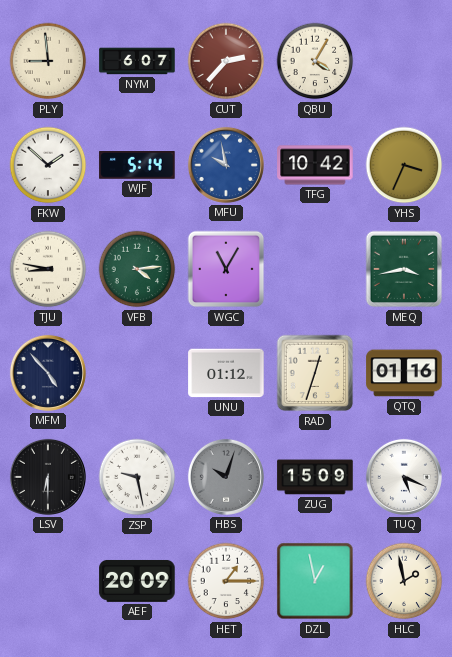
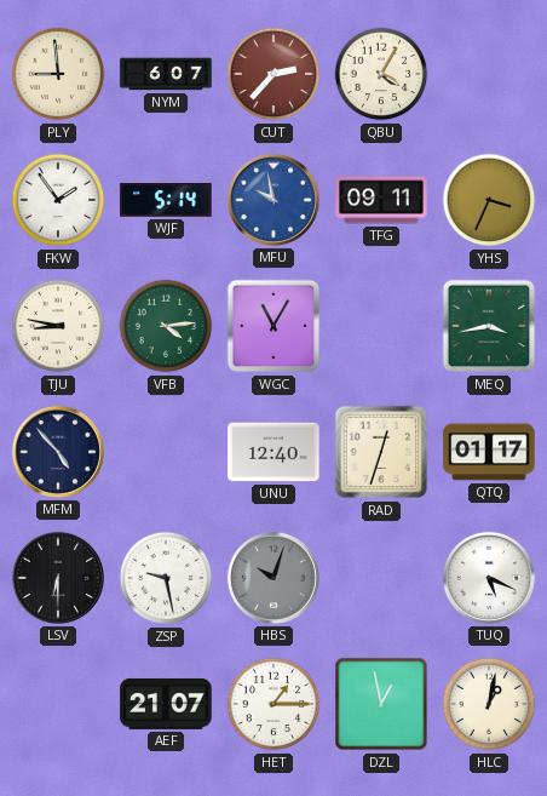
FKW: 1:52 -> 1:54 (58, 200)
TFG: 10:42 -> 09:11 (381, 200)
UNU: 01:12 -> 12:40 (273, 452)
QTQ: 01:16 -> 01:17 (489, 452)
ZUG: 15:09 -> none (315, 477)
AEF: 20:09 -> 21:07 (166, 704)
HLC: 1:58 -> 1:02 (489, 704)
